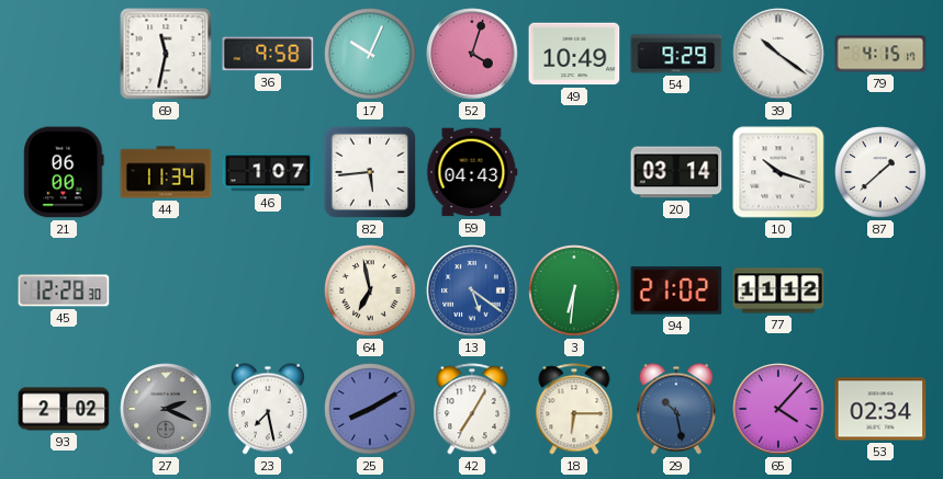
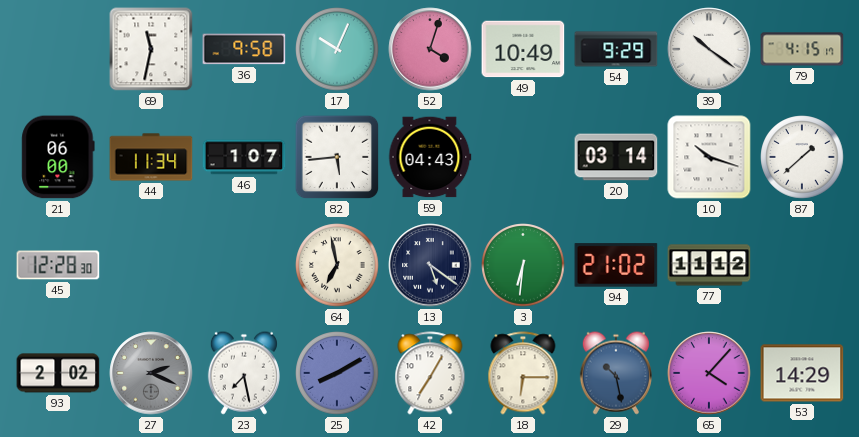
13 dial: blue -> navy (430, 265)
53: 02:34 -> 14:29 (802, 373)
